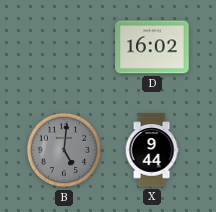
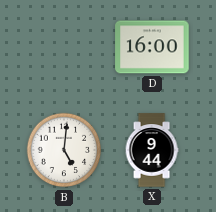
D: 16:02 -> 16:00 (152, 47)
B dial: grey -> white (64, 150)
